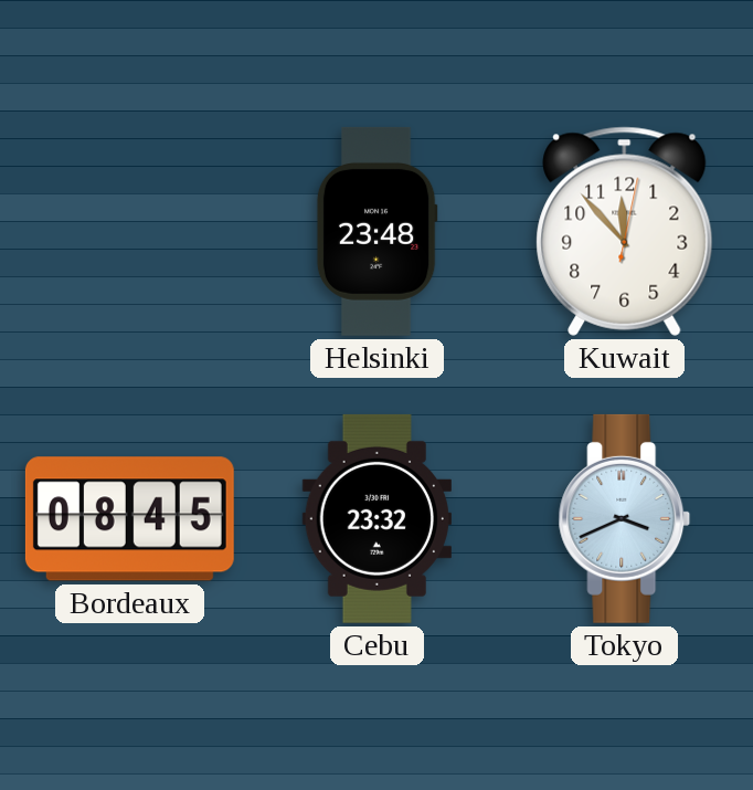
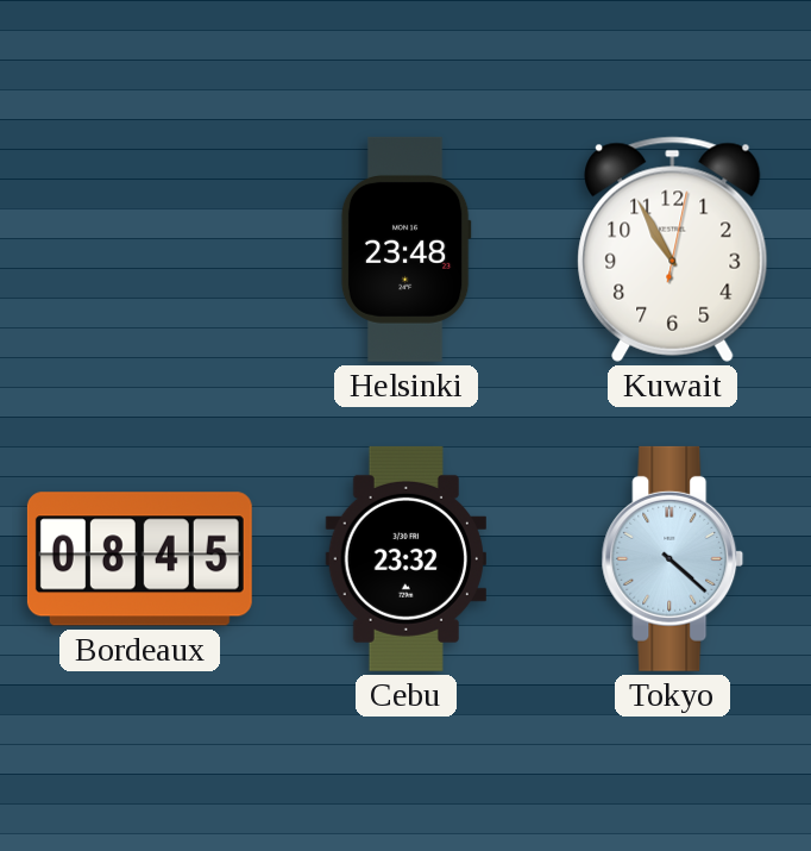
Kuwait: 11:53 -> 10:55 (673, 249)
Tokyo: 3:41 -> 4:22 (673, 558)
